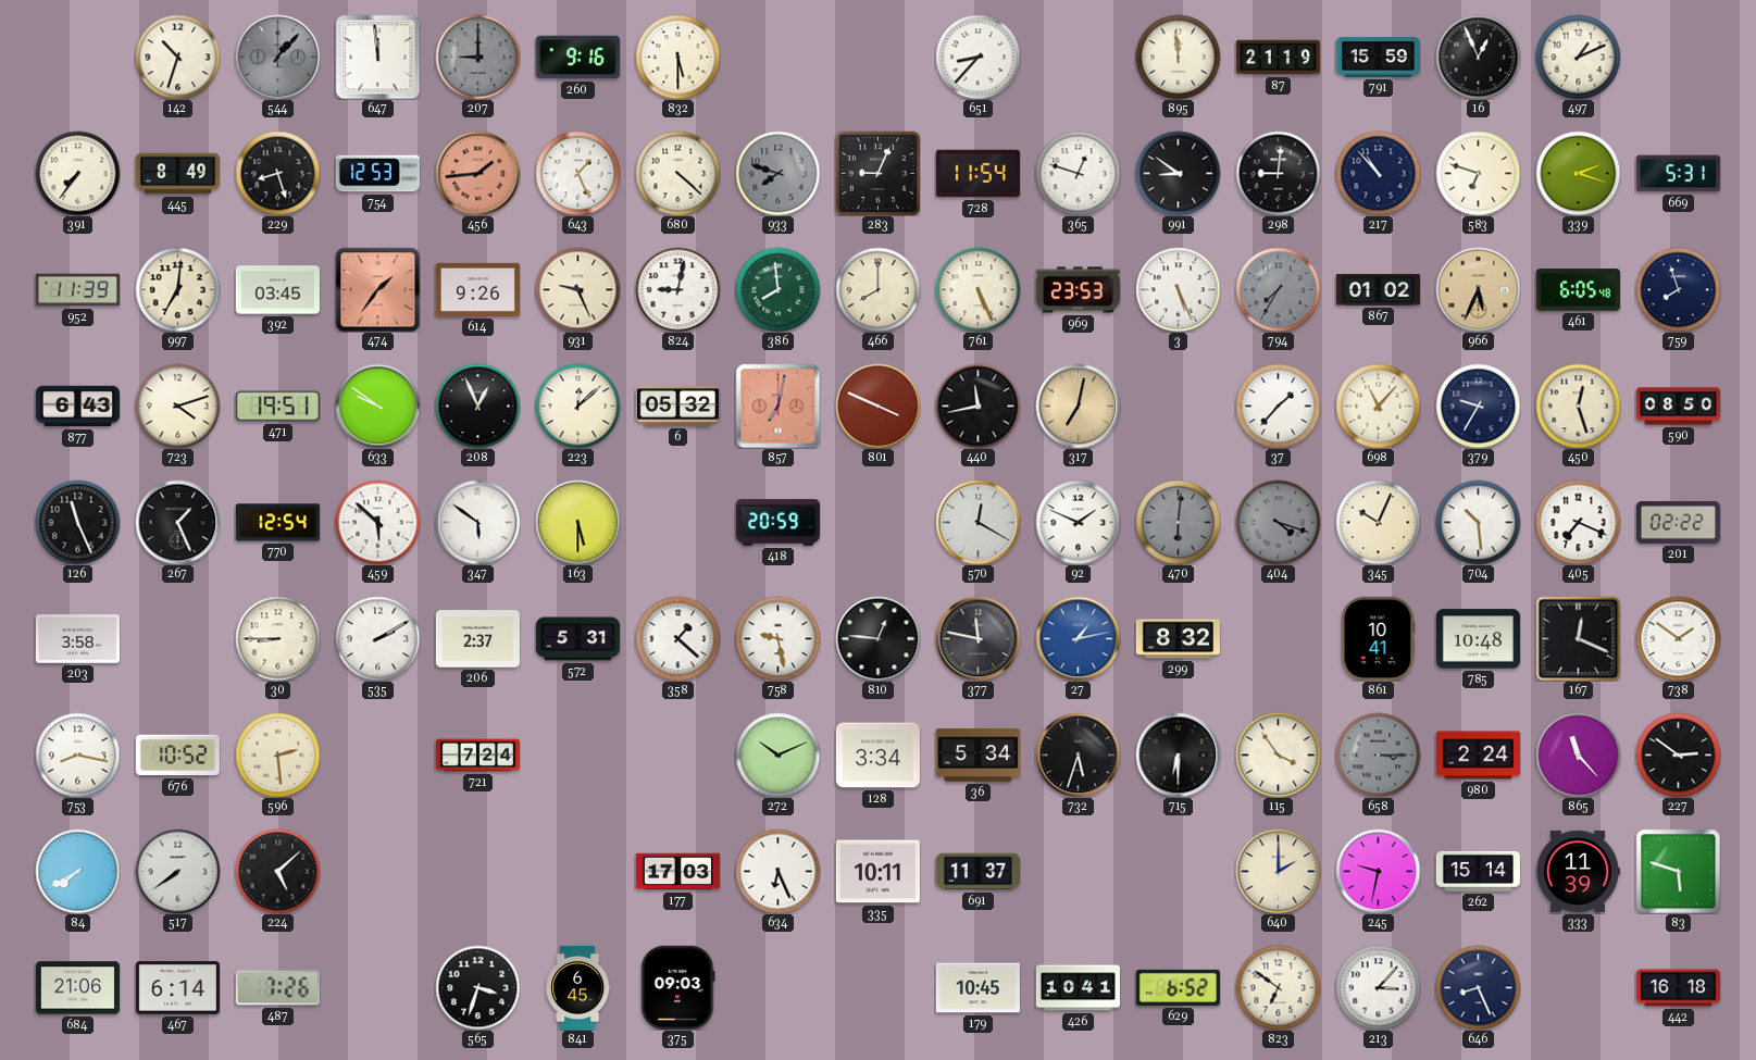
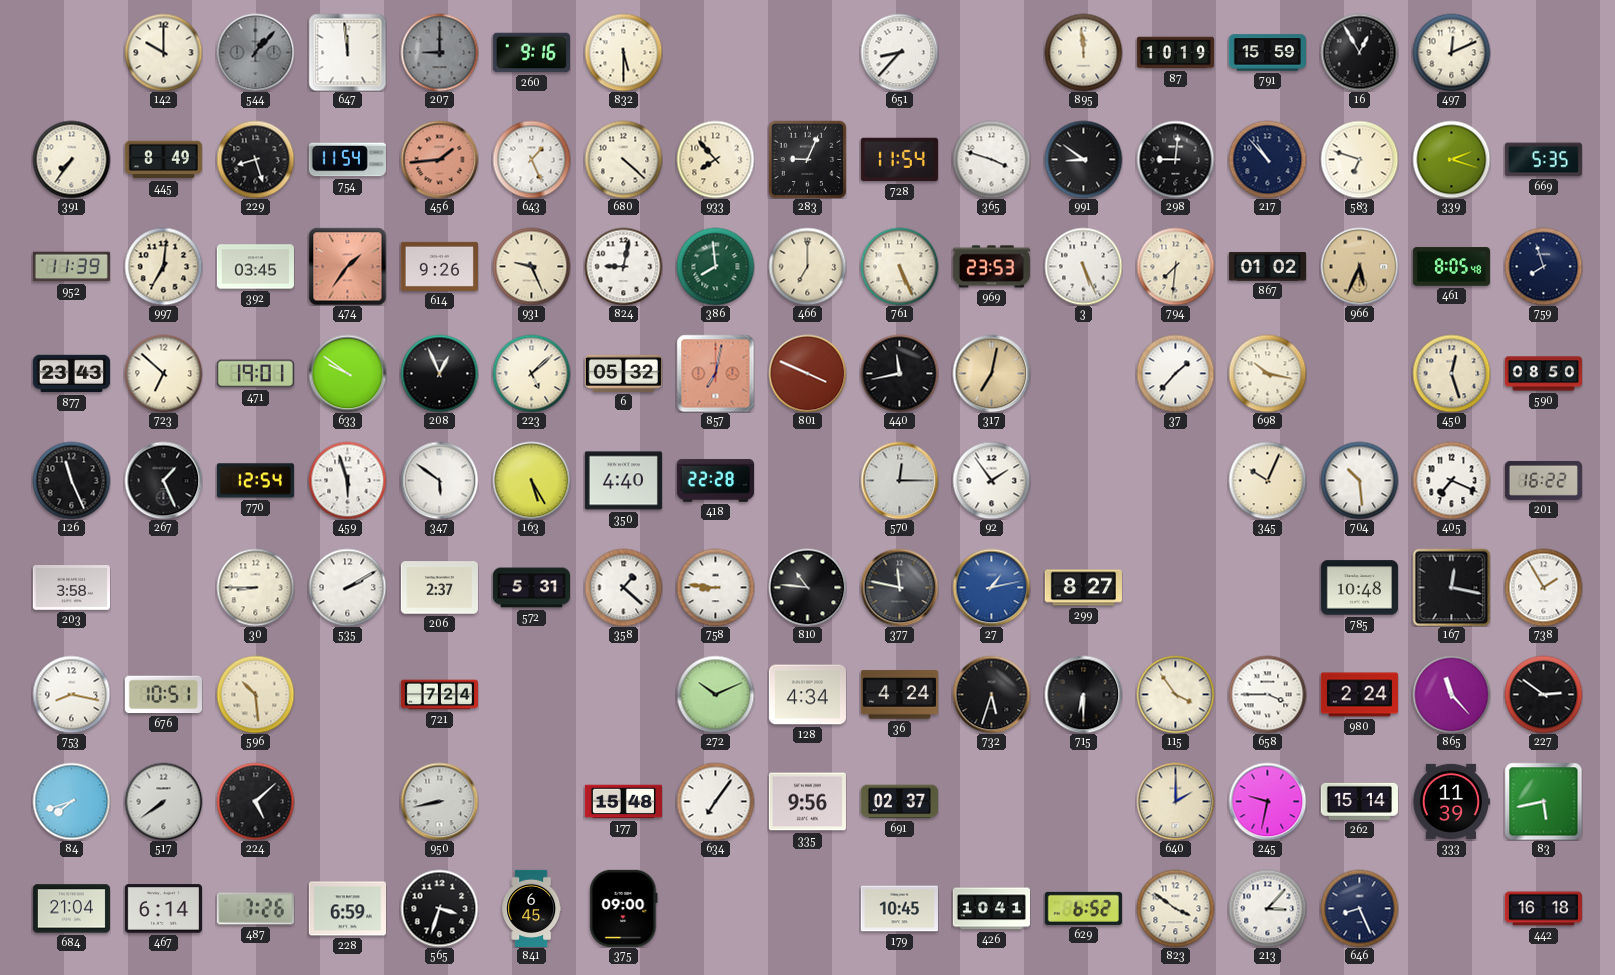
142: 10:33 -> 10:00 (163, 52)
87: 21:19 -> 10:19 (1175, 53)
16: 12:56 -> 12:55 (1359, 52)
497: 1:11 -> 12:11 (1451, 52)
754: 12:53 -> 11:54 (347, 160)
933: 7:48 -> 7:53 (715, 159)
933 dial: grey -> cream (715, 159)
365: 12:48 -> 3:48 (991, 159)
669: 5:31 -> 5:35 (1543, 160)
466: 8:00 -> 7:00 (807, 266)
794: 7:35 -> 7:31 (1175, 266)
794 dial: grey -> cream (1175, 266)
461: 6:05 -> 8:05 (1451, 267)
877: 6:43 -> 23:43 (71, 374)
723: 4:12 -> 6:52 (163, 373)
471: 19:51 -> 19:01 (255, 374)
223: 12:08 -> 5:08 (531, 373)
698: 11:07 -> 10:17 (1267, 373)
379: 9:35 -> none (1478, 406)
459: 5:52 -> 5:57 (347, 480)
163: 5:30 -> 5:25 (531, 480)
350: none -> 4:40 (623, 481)
418: 20:59 -> 22:28 (715, 481)
570: 12:20 -> 12:15 (899, 480)
92: 1:49 -> 1:54 (991, 480)
470: 6:01 -> none (1178, 522)
404: 4:18 -> none (1278, 522)
201: 02:22 -> 16:22 (1543, 480)
758: 9:28 -> 8:46 (715, 587)
810: 12:46 -> 10:46 (807, 587)
299: 8:32 -> 8:27 (1083, 588)
861: 10:41 -> none (1378, 638)
167: 12:19 -> 12:17 (1451, 587)
738: 1:51 -> 1:55 (1543, 587)
676: 10:52 -> 10:51 (163, 695)
596: 2:29 -> 10:29 (255, 694)
128: 3:34 -> 4:34 (807, 695)
36: 5:34 -> 4:24 (899, 695)
658: 3:15 -> 3:45 (1267, 694)
658 dial: grey -> white (1267, 694)
84: 7:40 -> 7:42 (71, 801)
950: none -> 8:43 (439, 801)
177: 17:03 -> 15:48 (623, 802)
634: 6:26 -> 7:06 (715, 801)
335: 10:11 -> 9:56 (807, 802)
691: 11:37 -> 02:37 (899, 802)
83: 5:48 -> 5:43 (1543, 801)
684: 21:06 -> 21:04 (71, 909)
228: none -> 6:59 (347, 909)
375: 09:03 -> 09:00 (624, 908)
823: 6:51 -> 3:51 (1175, 908)
